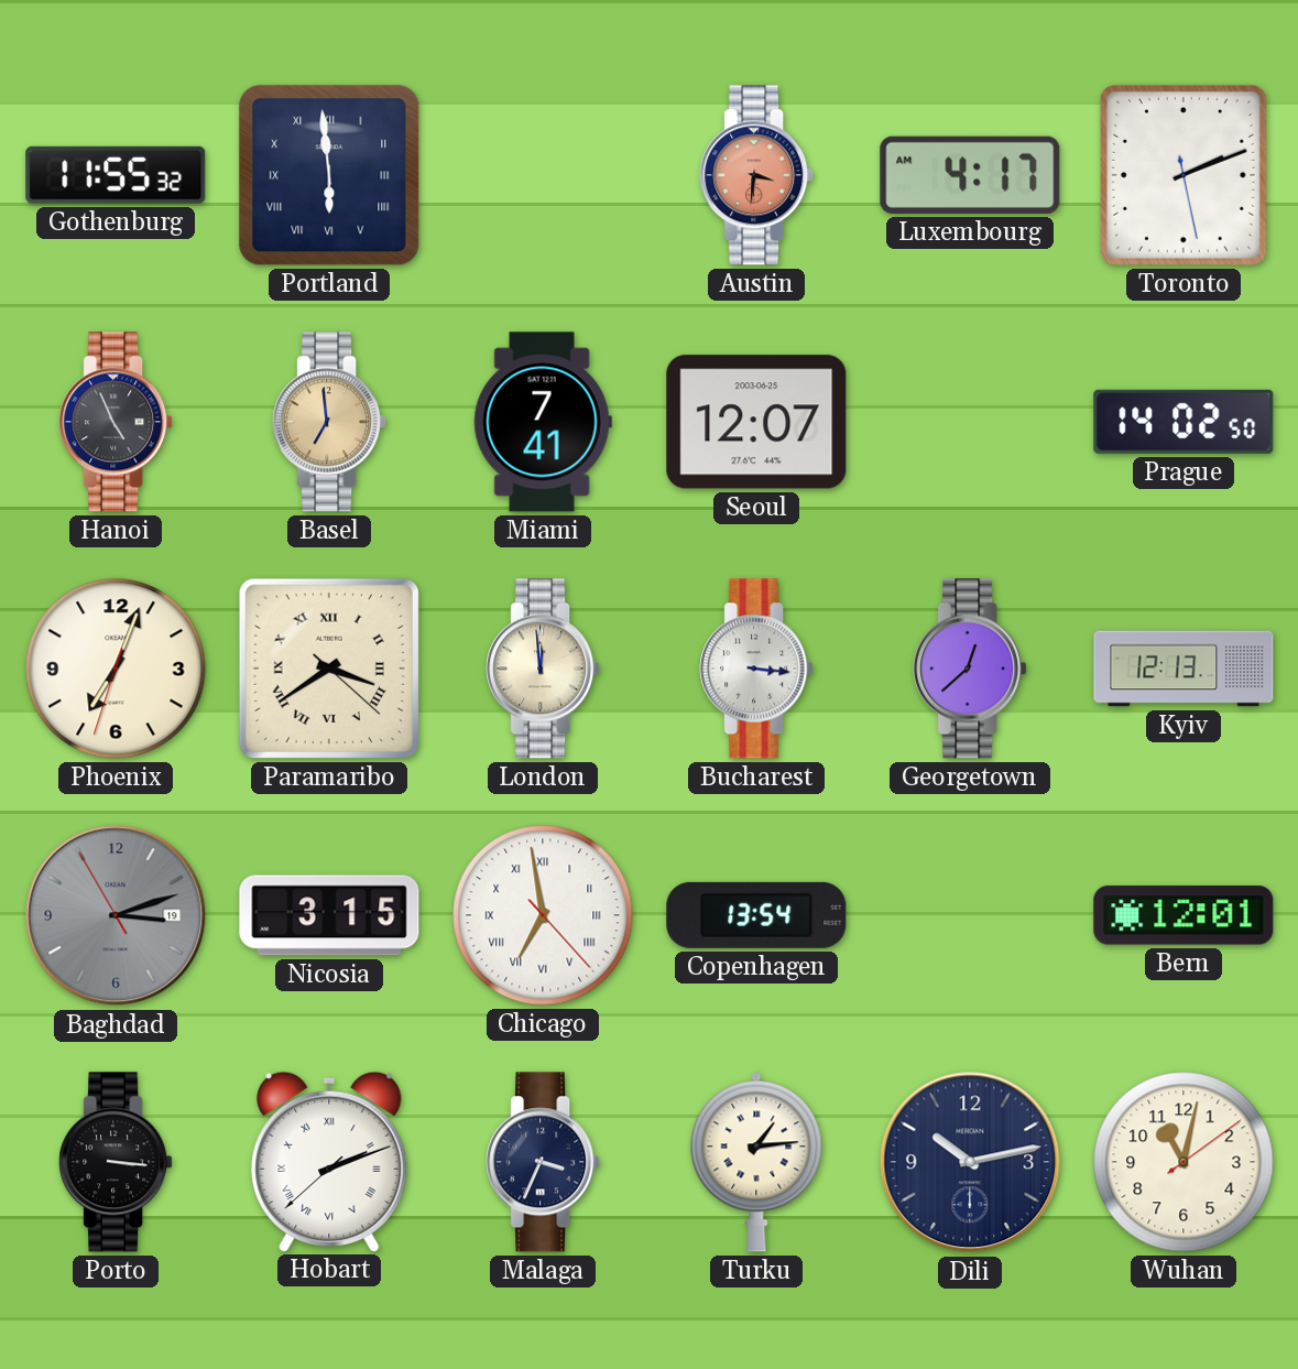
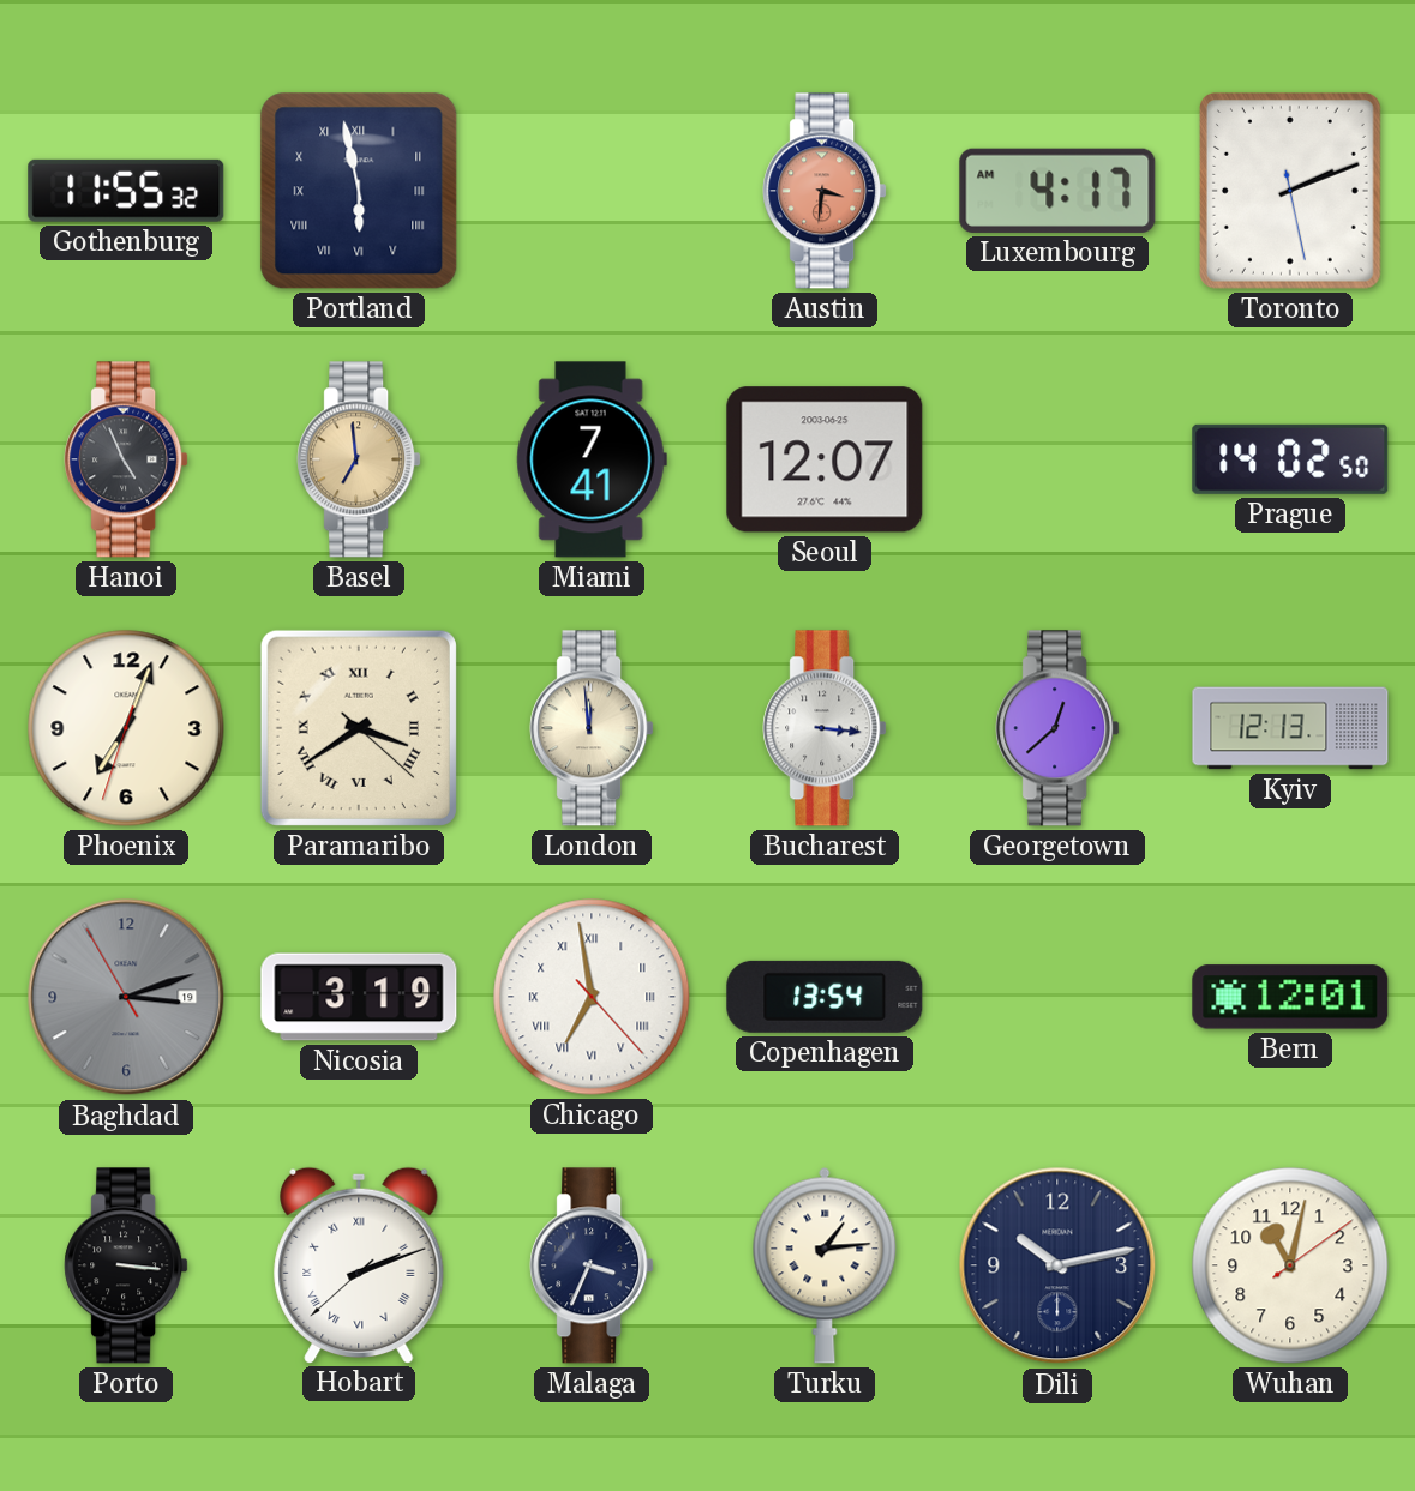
Portland: 5:59 -> 5:58 (359, 191)
Nicosia: 3:15 -> 3:19 (359, 997)
